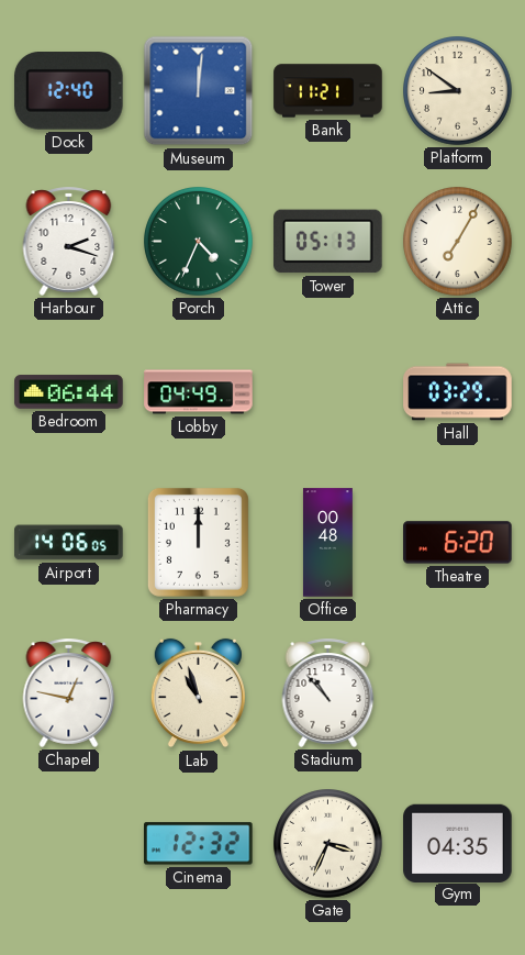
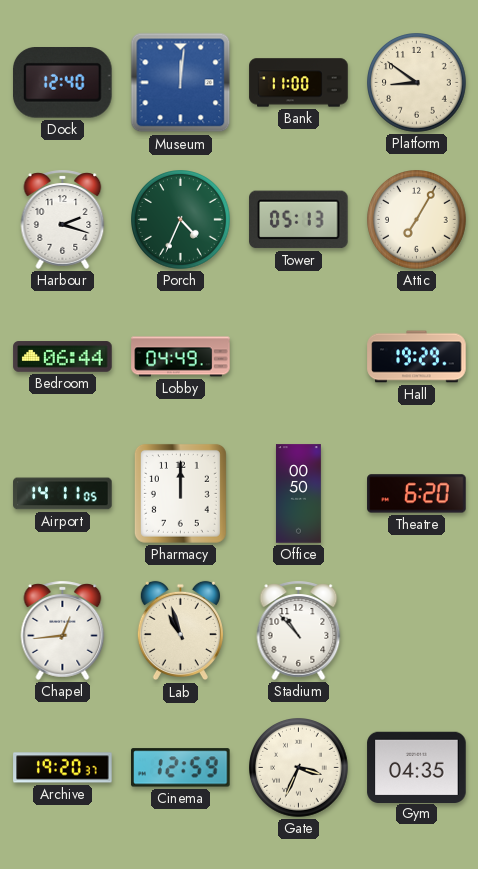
Bank: 11:21 -> 11:00 (299, 83)
Hall: 03:29 -> 19:29 (417, 357)
Airport: 14:06 -> 14:11 (63, 494)
Office: 00:48 -> 00:50 (298, 494)
Chapel: 12:47 -> 12:44 (63, 630)
Archive: none -> 19:20 (63, 768)
Cinema: 12:32 -> 12:59 (181, 768)
